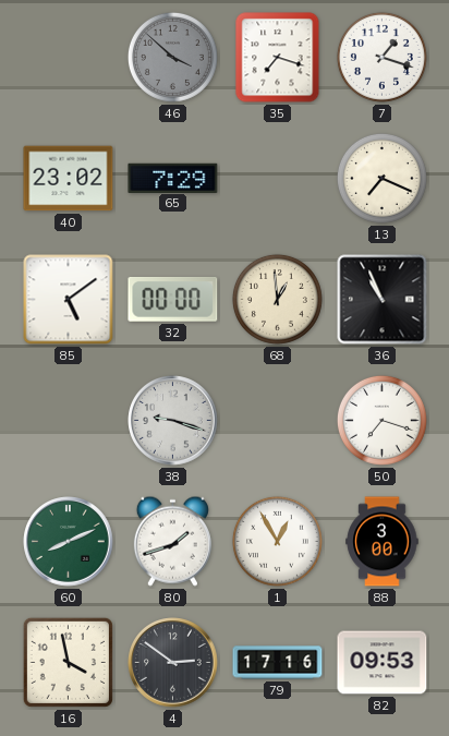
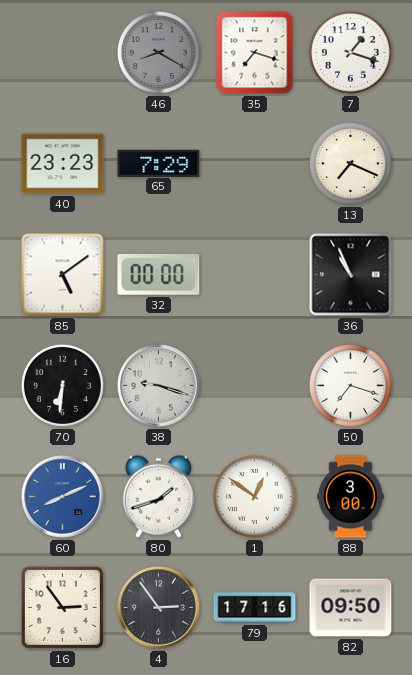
46: 3:52 -> 8:20 (158, 52)
40: 23:02 -> 23:23 (63, 164)
68: 12:59 -> none (277, 299)
70: none -> 6:31 (62, 385)
60 dial: green -> blue (63, 497)
1: 12:55 -> 12:51 (254, 496)
16: 3:58 -> 2:54 (62, 607)
4: 2:51 -> 2:54 (159, 608)
82: 09:53 -> 09:50 (351, 608)
